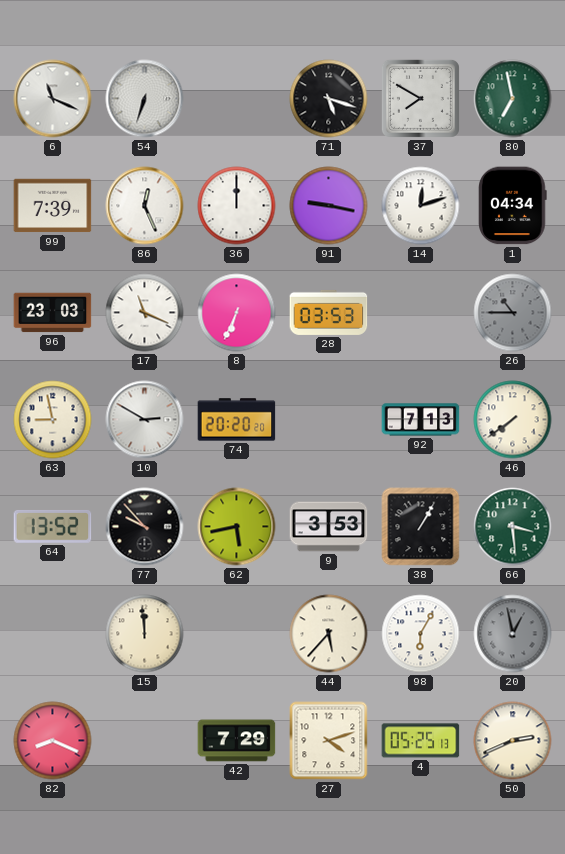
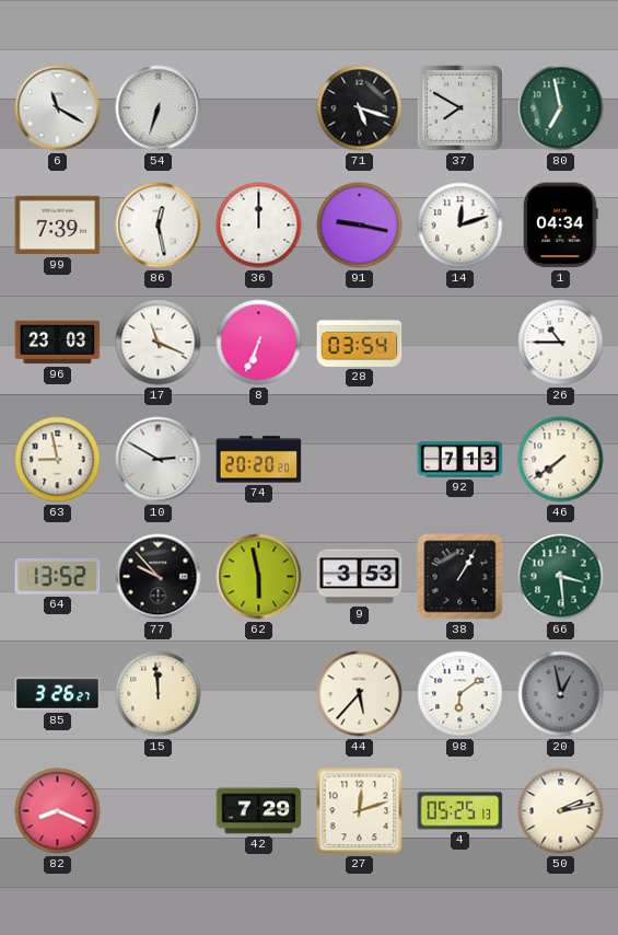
6: 11:19 -> 11:20 (58, 108)
86: 12:26 -> 12:28 (159, 226)
28: 03:53 -> 03:54 (360, 342)
26 dial: grey -> white (561, 343)
62: 5:43 -> 5:58 (259, 577)
85: none -> 3:26 (58, 694)
98: 6:05 -> 6:09 (460, 694)
27: 4:12 -> 12:12 (360, 811)
50: 2:41 -> 2:13 (561, 811)
